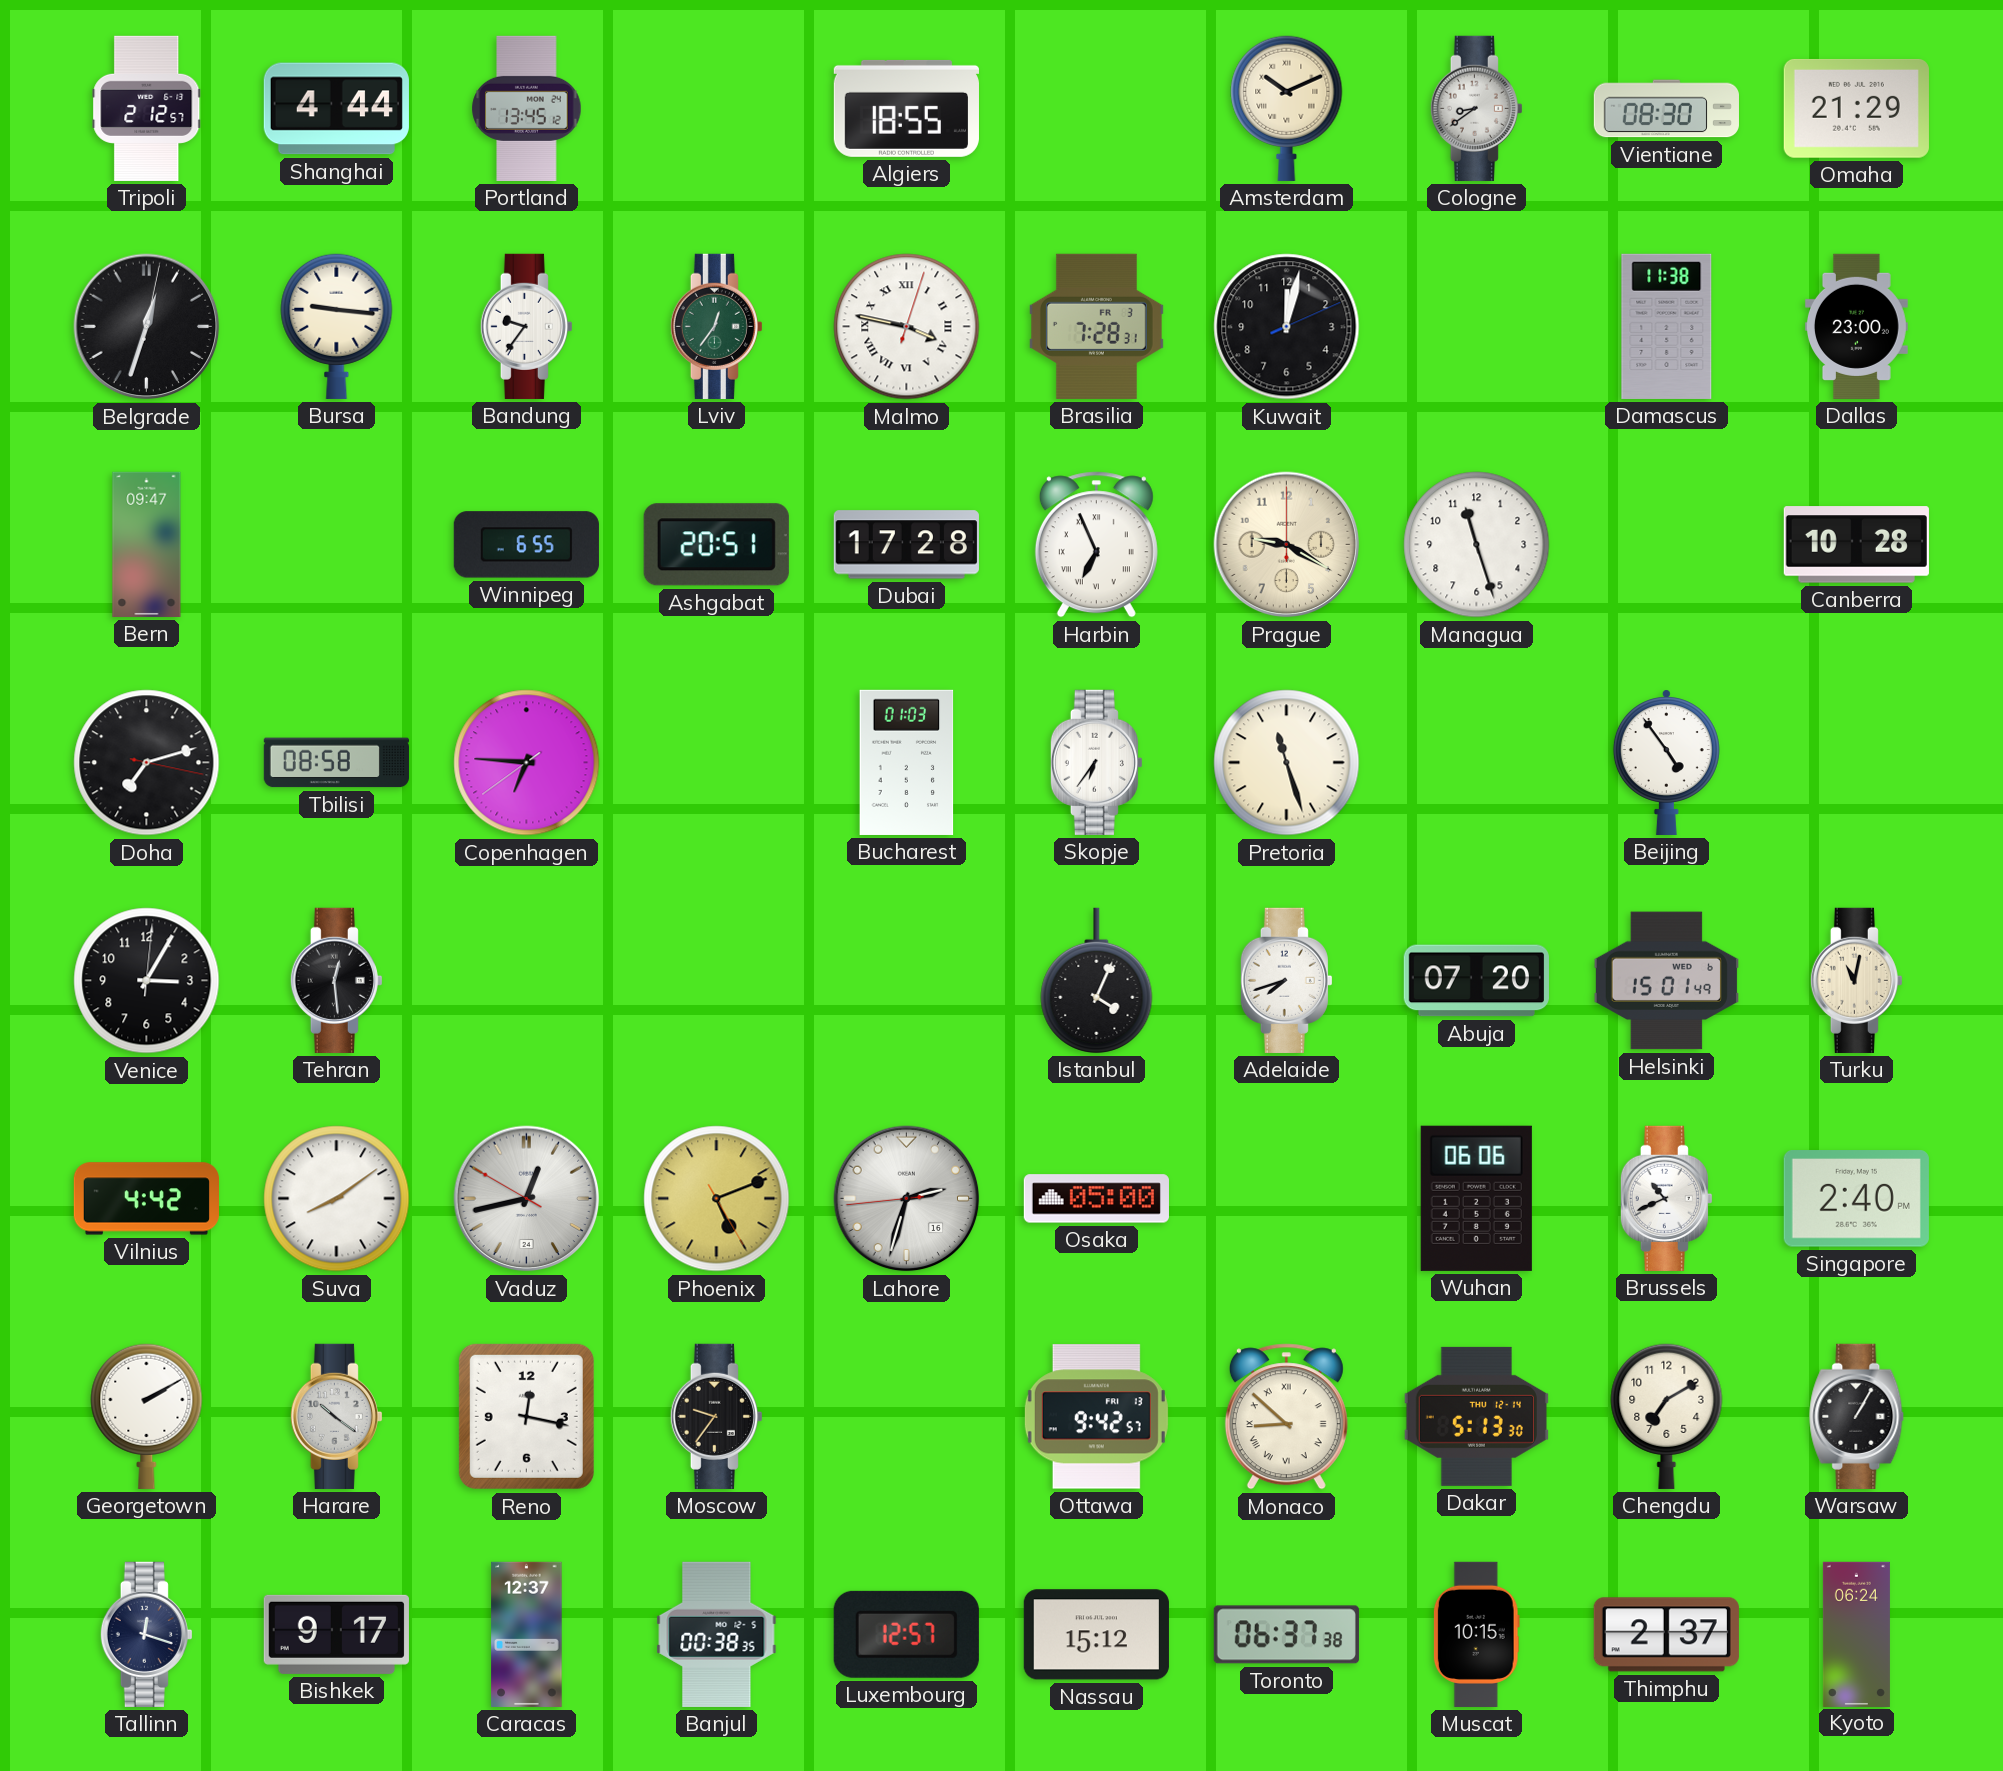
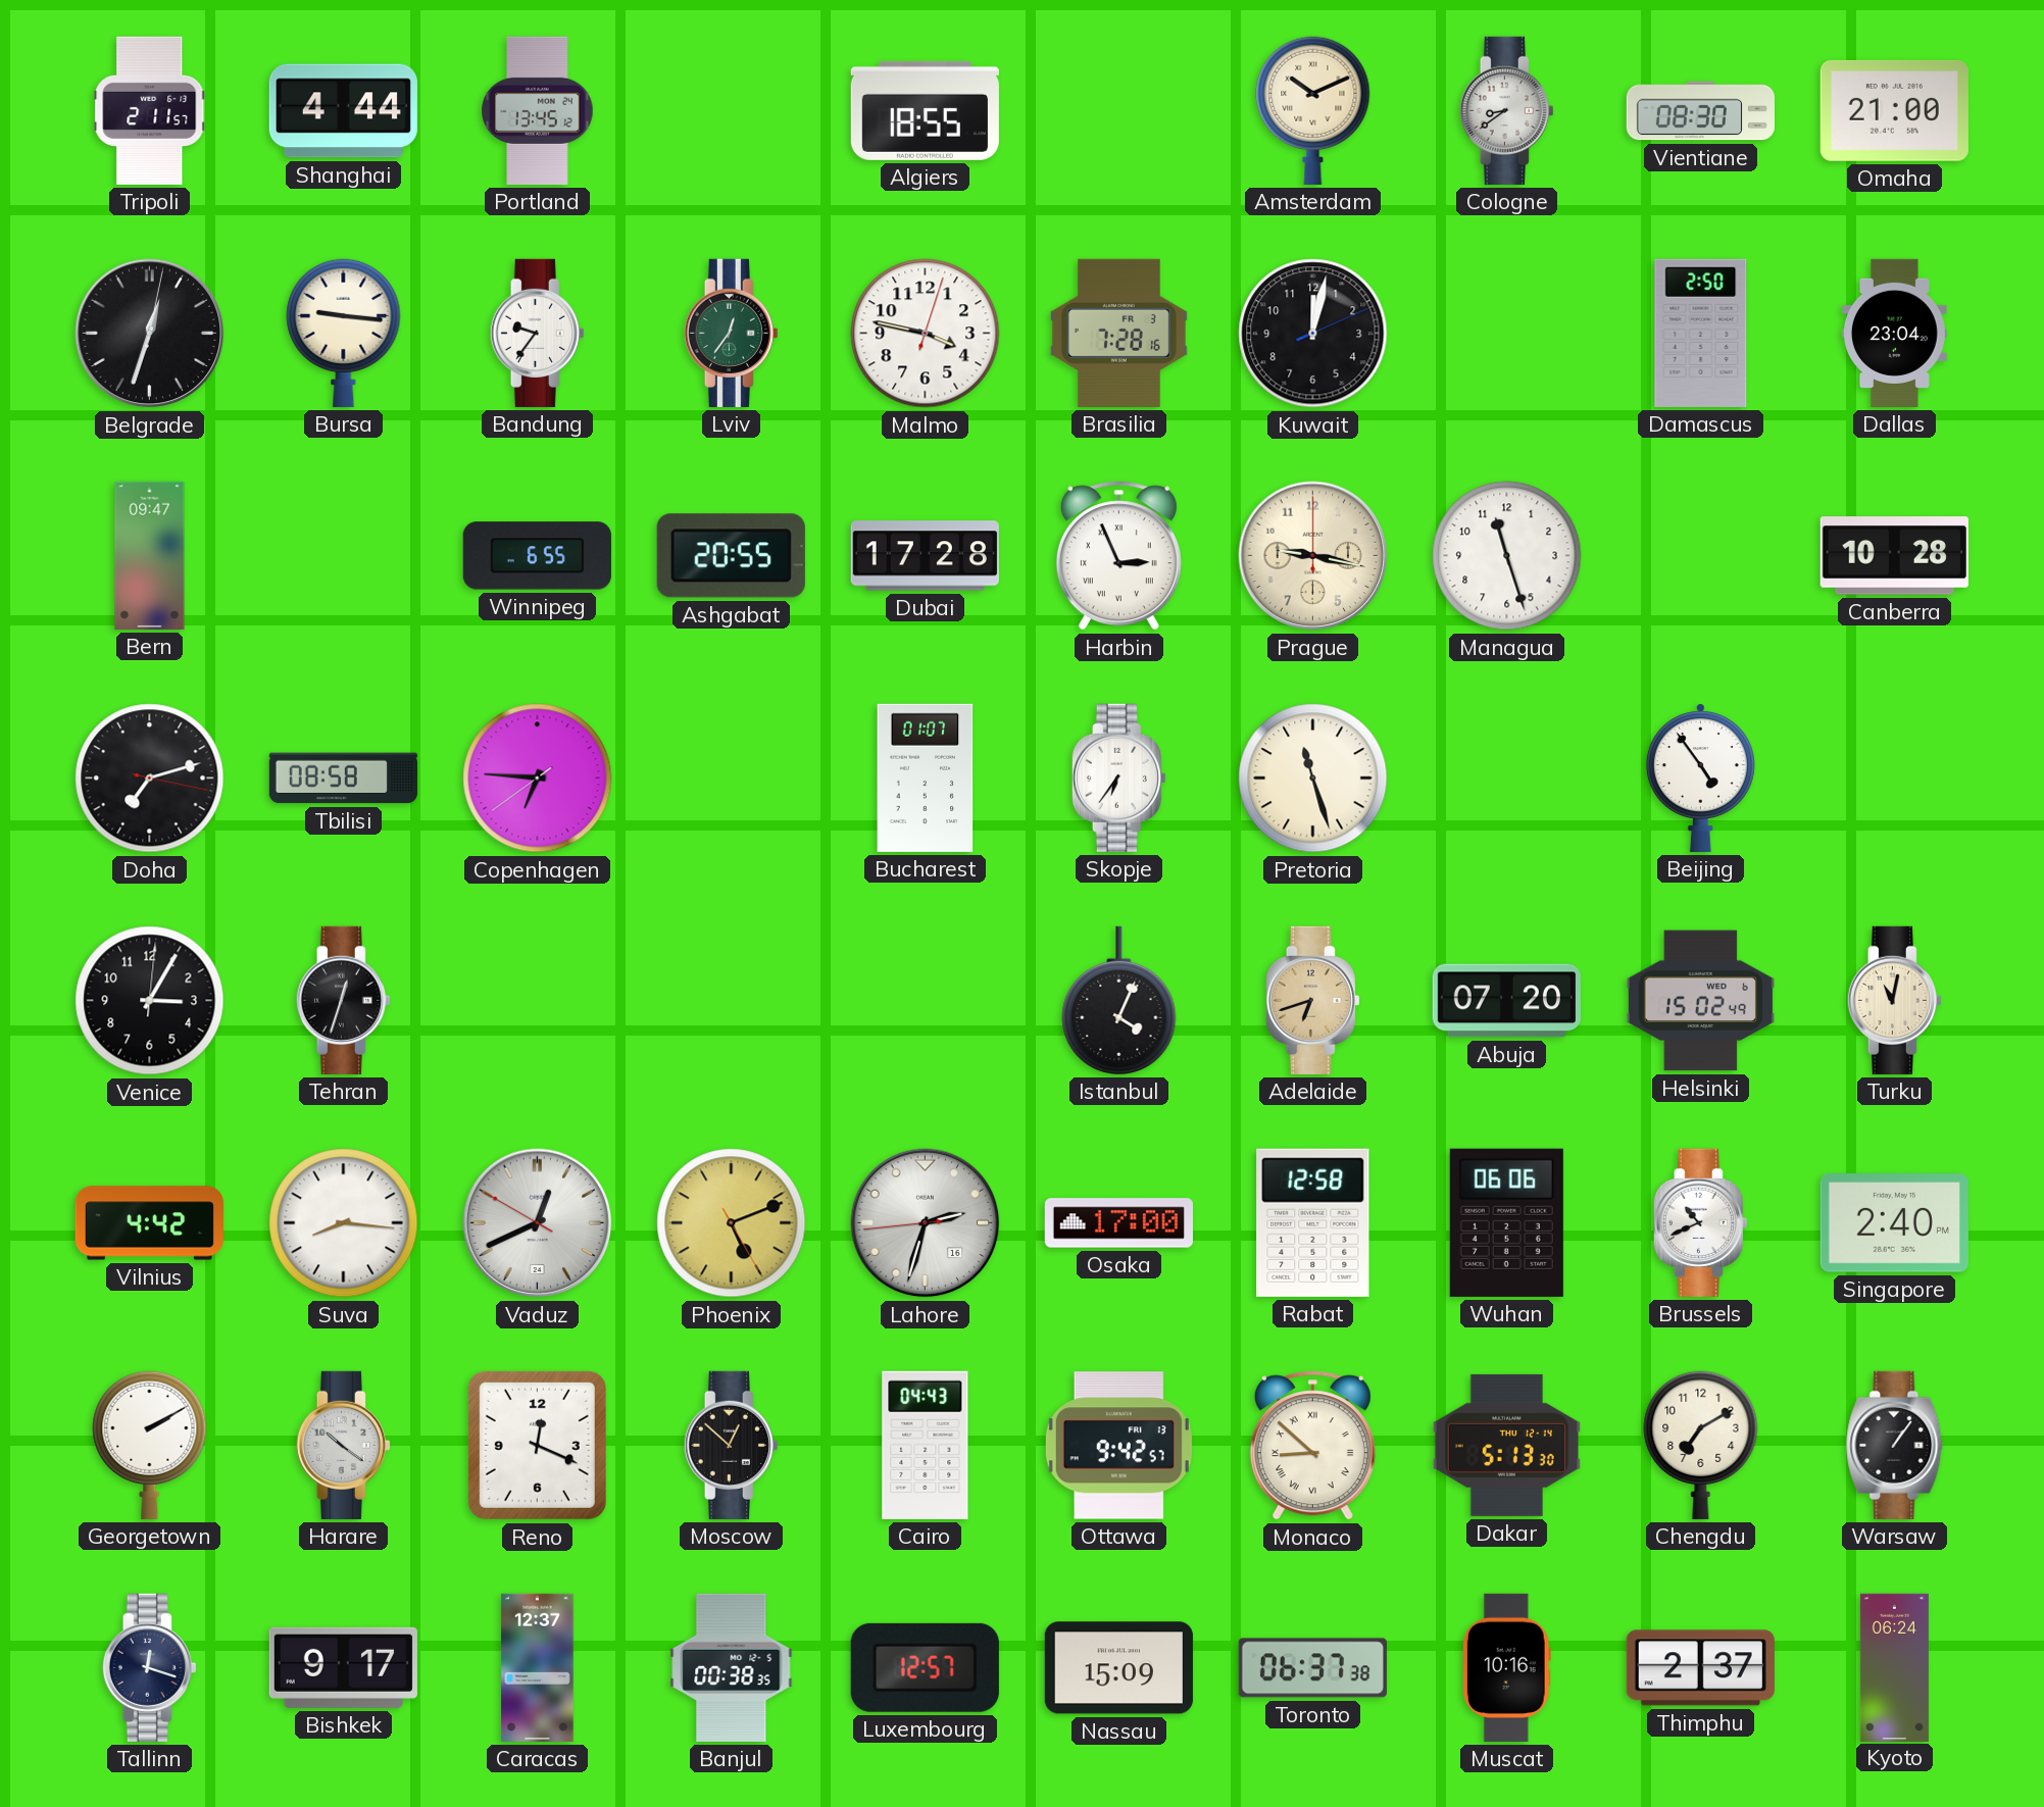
Tripoli: 2:12 -> 2:11 (150, 110)
Omaha: 21:29 -> 21:00 (1894, 110)
Malmo numerals: Roman -> Arabic (926, 334)
Brasilia: 7:28:31 -> 7:28:16 (1118, 333)
Damascus: 11:38 -> 2:50 (1701, 333)
Dallas: 23:00 -> 23:04 (1894, 333)
Ashgabat: 20:51 -> 20:55 (731, 556)
Harbin: 6:56 -> 2:56 (1118, 556)
Prague: 9:20 -> 9:17 (1313, 556)
Bucharest: 01:03 -> 01:07 (926, 777)
Tehran: 12:29 -> 12:33 (343, 1000)
Adelaide: 7:42 -> 6:42 (1312, 1000)
Adelaide dial: white -> champagne (1312, 1000)
Helsinki: 15:01 -> 15:02 (1700, 1001)
Suva: 8:09 -> 8:16 (344, 1223)
Vaduz: 12:42 -> 12:40 (538, 1223)
Osaka: 05:00 -> 17:00 (1118, 1223)
Rabat: none -> 12:58 (1313, 1222)
Reno: 12:17 -> 12:19 (537, 1445)
Moscow: 9:36 -> 12:52 (731, 1445)
Cairo: none -> 04:43 (926, 1445)
Warsaw: 1:05 -> 1:06 (1895, 1445)
Nassau: 15:12 -> 15:09 (1118, 1668)
Muscat: 10:15 -> 10:16 (1506, 1667)
